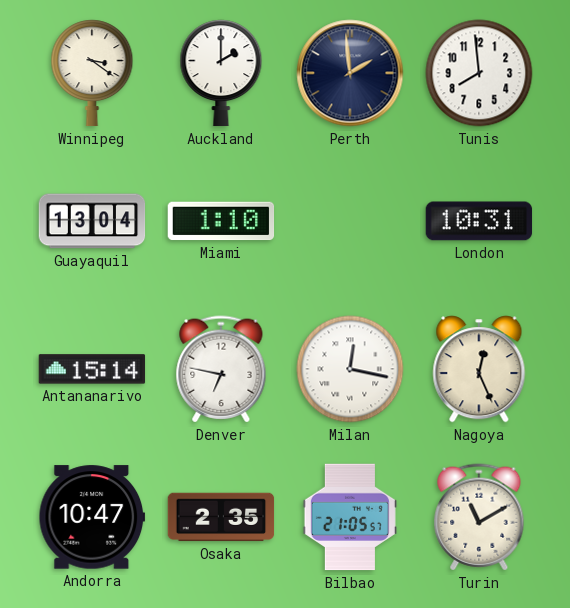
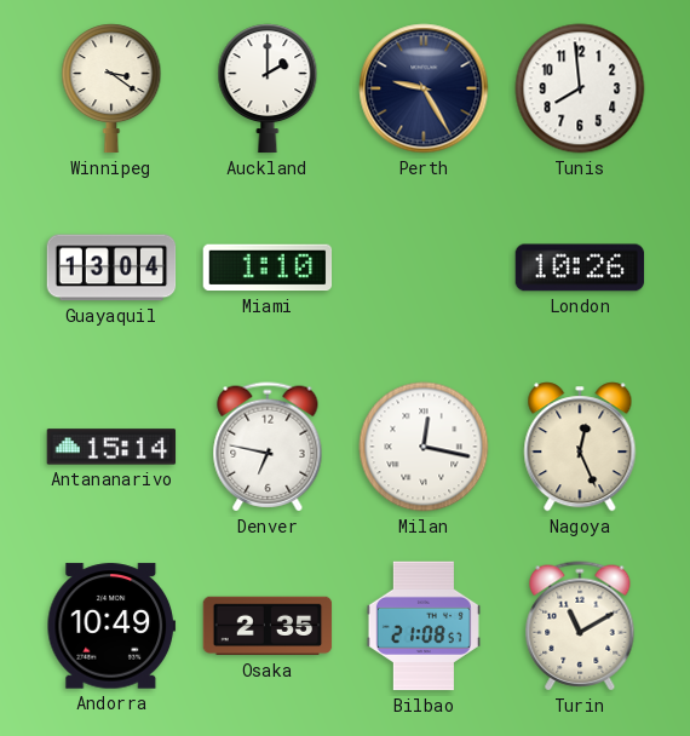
Perth: 1:59 -> 9:25 (424, 88)
London: 10:31 -> 10:26 (580, 268)
Andorra: 10:47 -> 10:49 (111, 626)
Bilbao: 21:05 -> 21:08 (424, 626)
